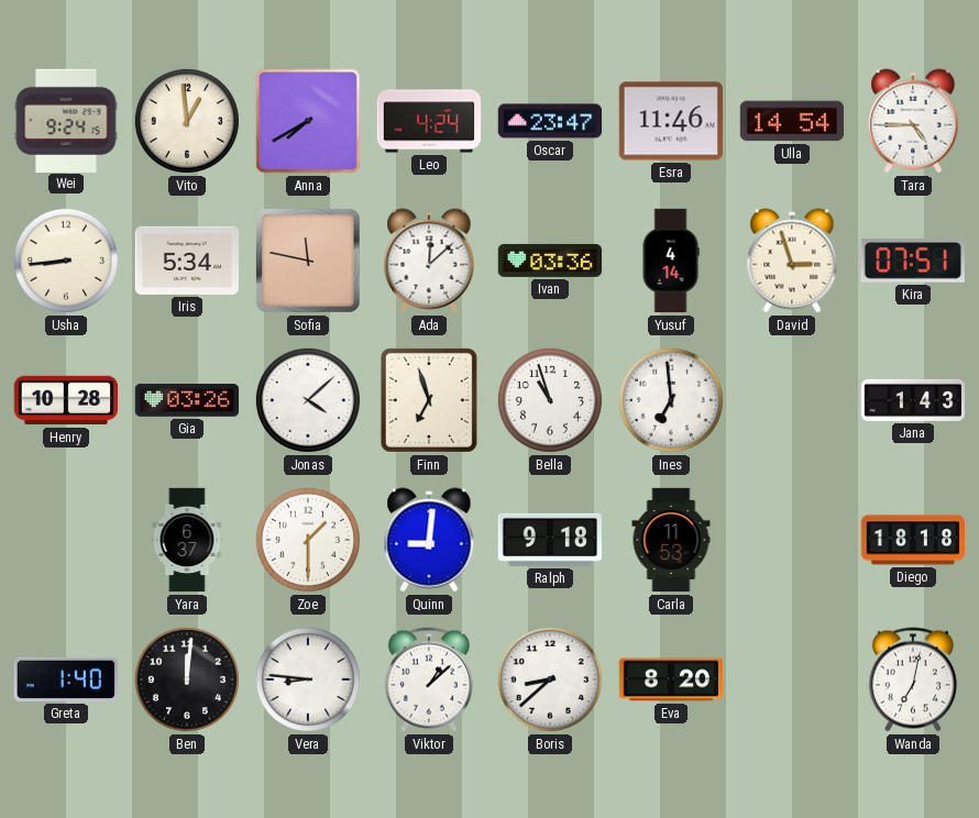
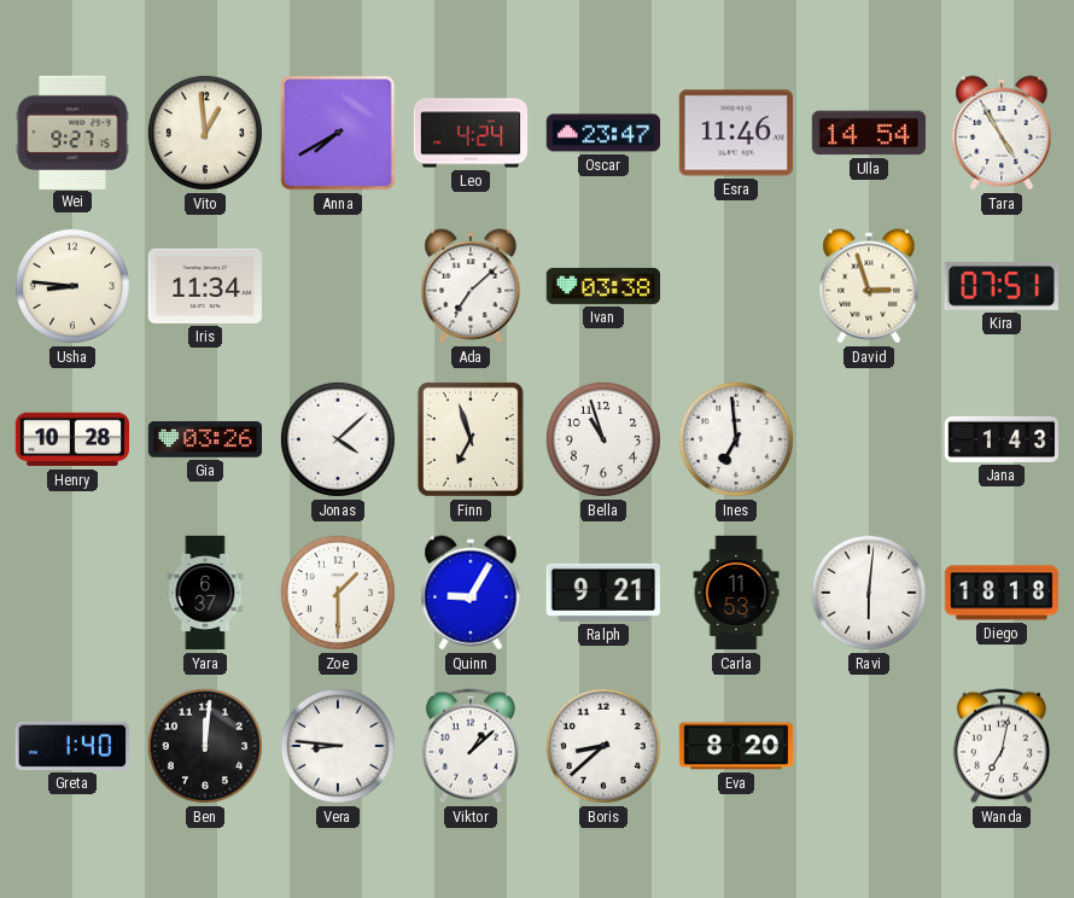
Wei: 9:24 -> 9:27 (72, 132)
Tara: 4:45 -> 4:55 (1002, 133)
Usha: 8:44 -> 8:46 (72, 286)
Iris: 5:34 -> 11:34 (204, 286)
Sofia: 11:47 -> none (308, 261)
Ada: 12:08 -> 7:08 (471, 286)
Ivan: 03:36 -> 03:38 (603, 286)
Yusuf: 4:14 -> none (671, 261)
Quinn: 9:01 -> 9:05 (471, 593)
Ralph: 9:18 -> 9:21 (603, 593)
Ravi: none -> 6:01 (869, 593)
